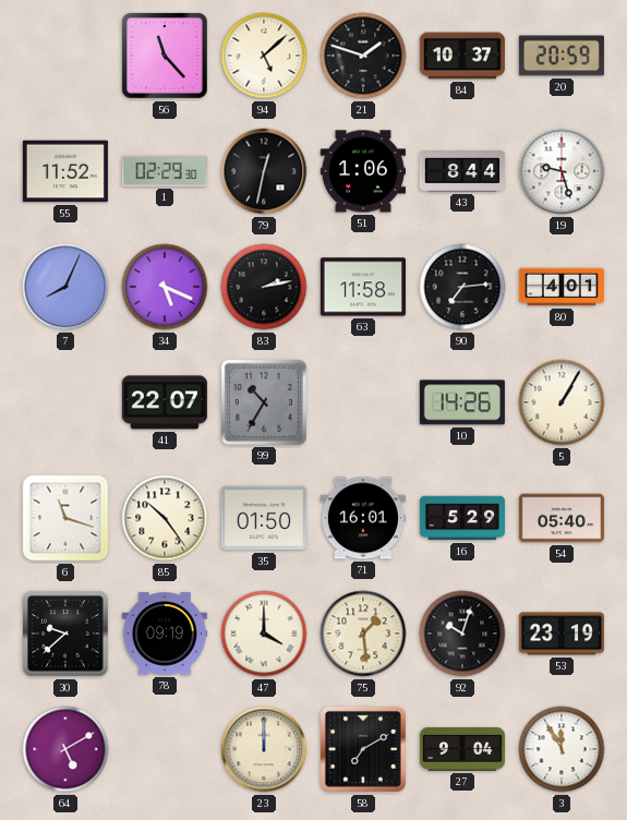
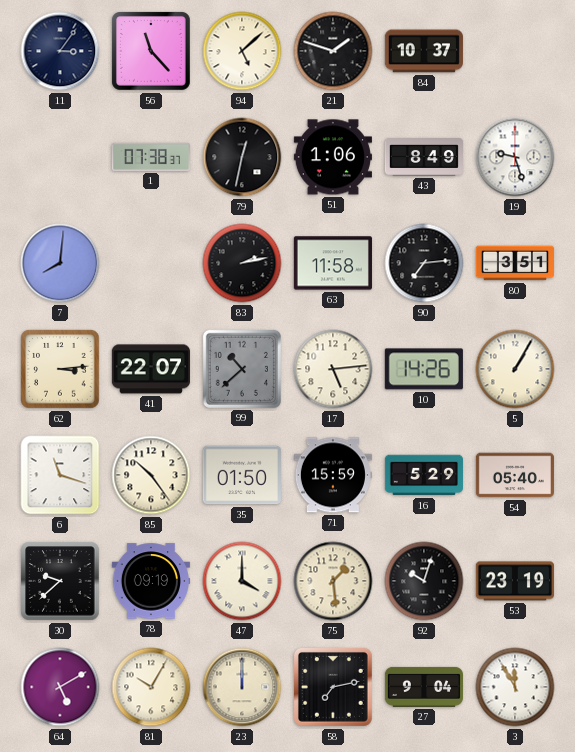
11: none -> 3:06 (60, 51)
20: 20:59 -> none (562, 56)
55: 11:52 -> none (65, 171)
1: 02:29 -> 07:38 (151, 157)
43: 8:44 -> 8:49 (423, 158)
7: 8:04 -> 8:01 (60, 263)
34: 5:19 -> none (165, 287)
80: 4:01 -> 3:51 (515, 263)
62: none -> 3:14 (60, 369)
99: 10:35 -> 10:38 (242, 369)
17: none -> 5:14 (333, 369)
71: 16:01 -> 15:59 (333, 475)
81: none -> 10:05 (151, 687)
58: 7:10 -> 7:13 (333, 687)
